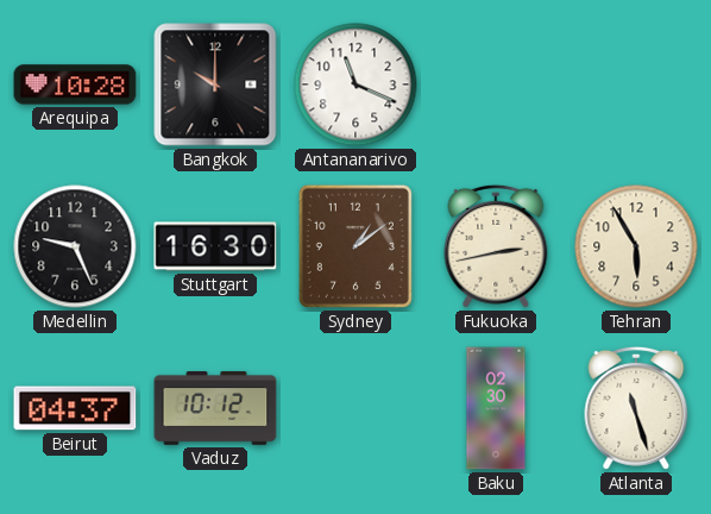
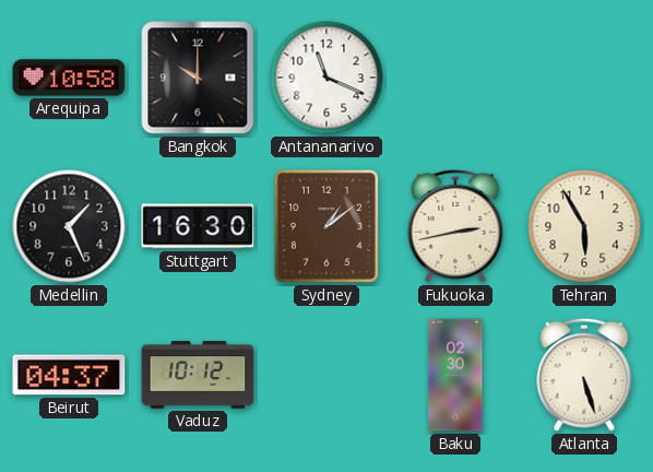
Arequipa: 10:28 -> 10:58 (69, 78)
Medellin: 9:26 -> 1:26 (69, 226)
Atlanta: 11:27 -> 5:27 (584, 375)
